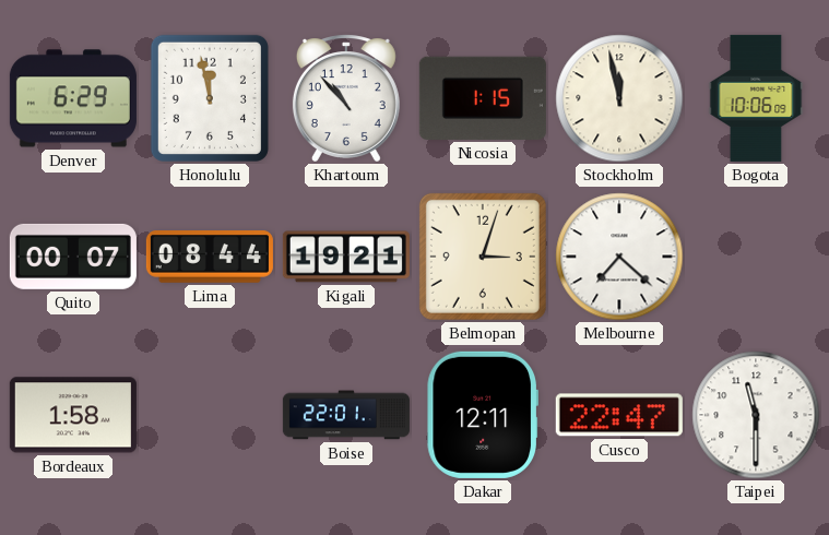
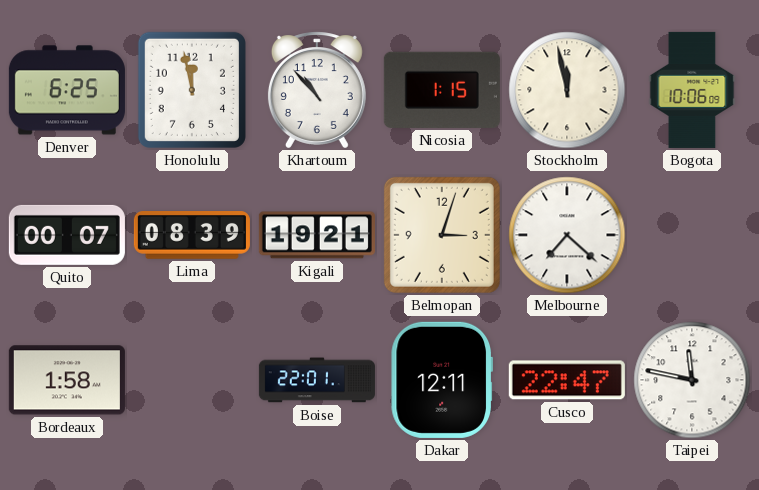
Denver: 6:29 -> 6:25 (67, 90)
Lima: 08:44 -> 08:39 (192, 236)
Taipei: 11:30 -> 11:47 (692, 380)
